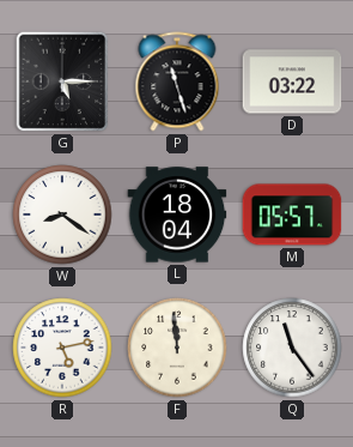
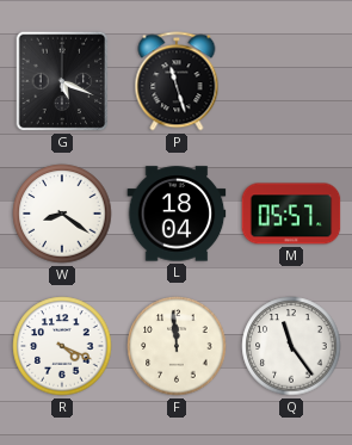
G: 5:15 -> 5:19 (62, 81)
D: 03:22 -> none (292, 81)
R: 5:13 -> 4:19 (62, 346)
